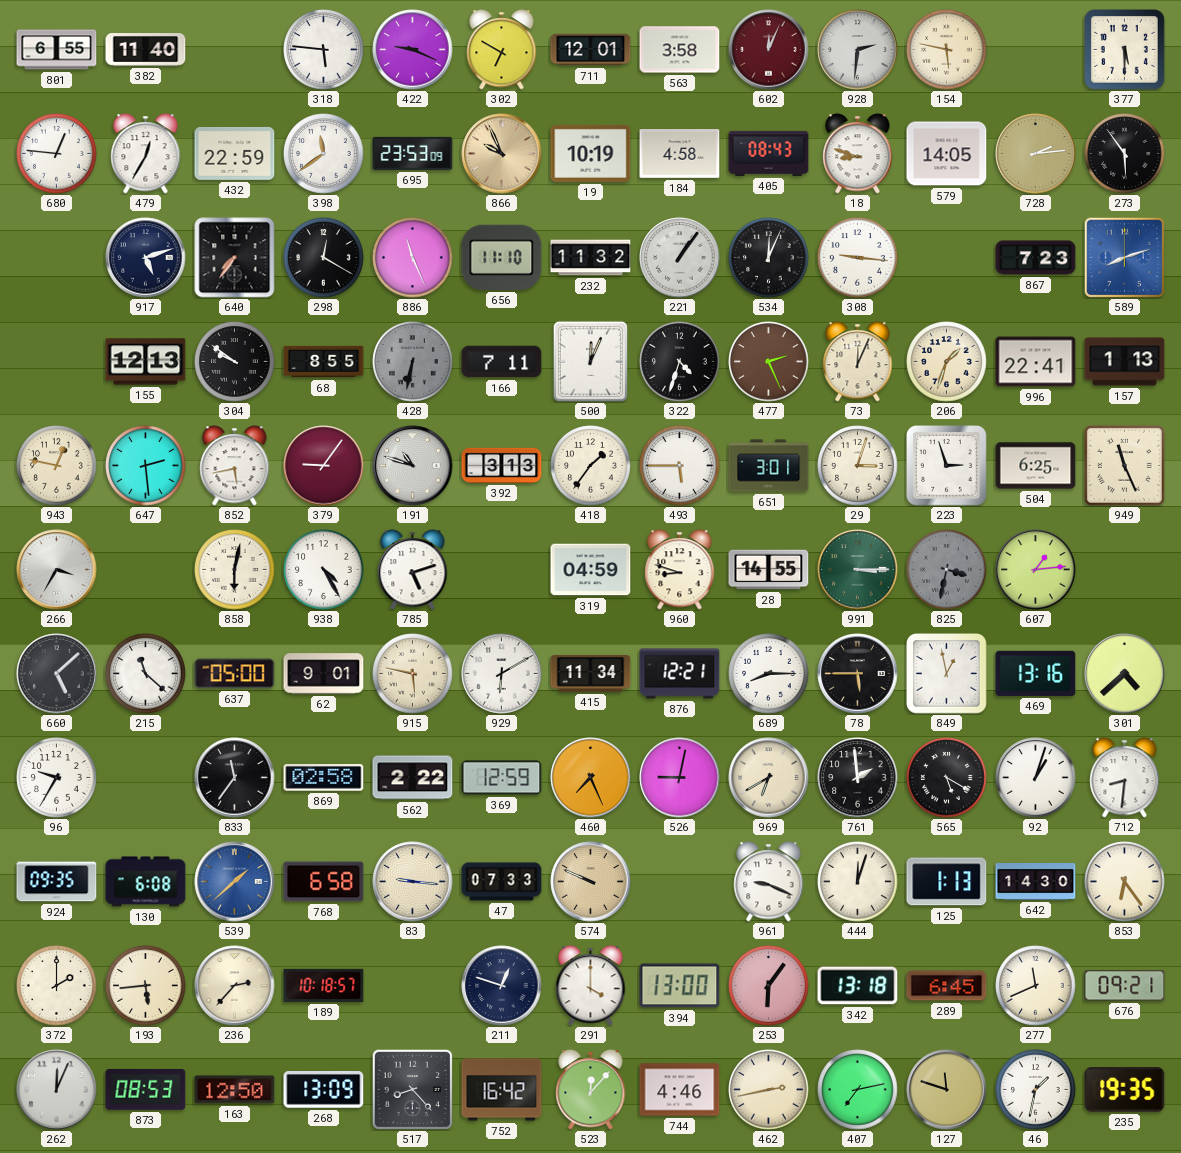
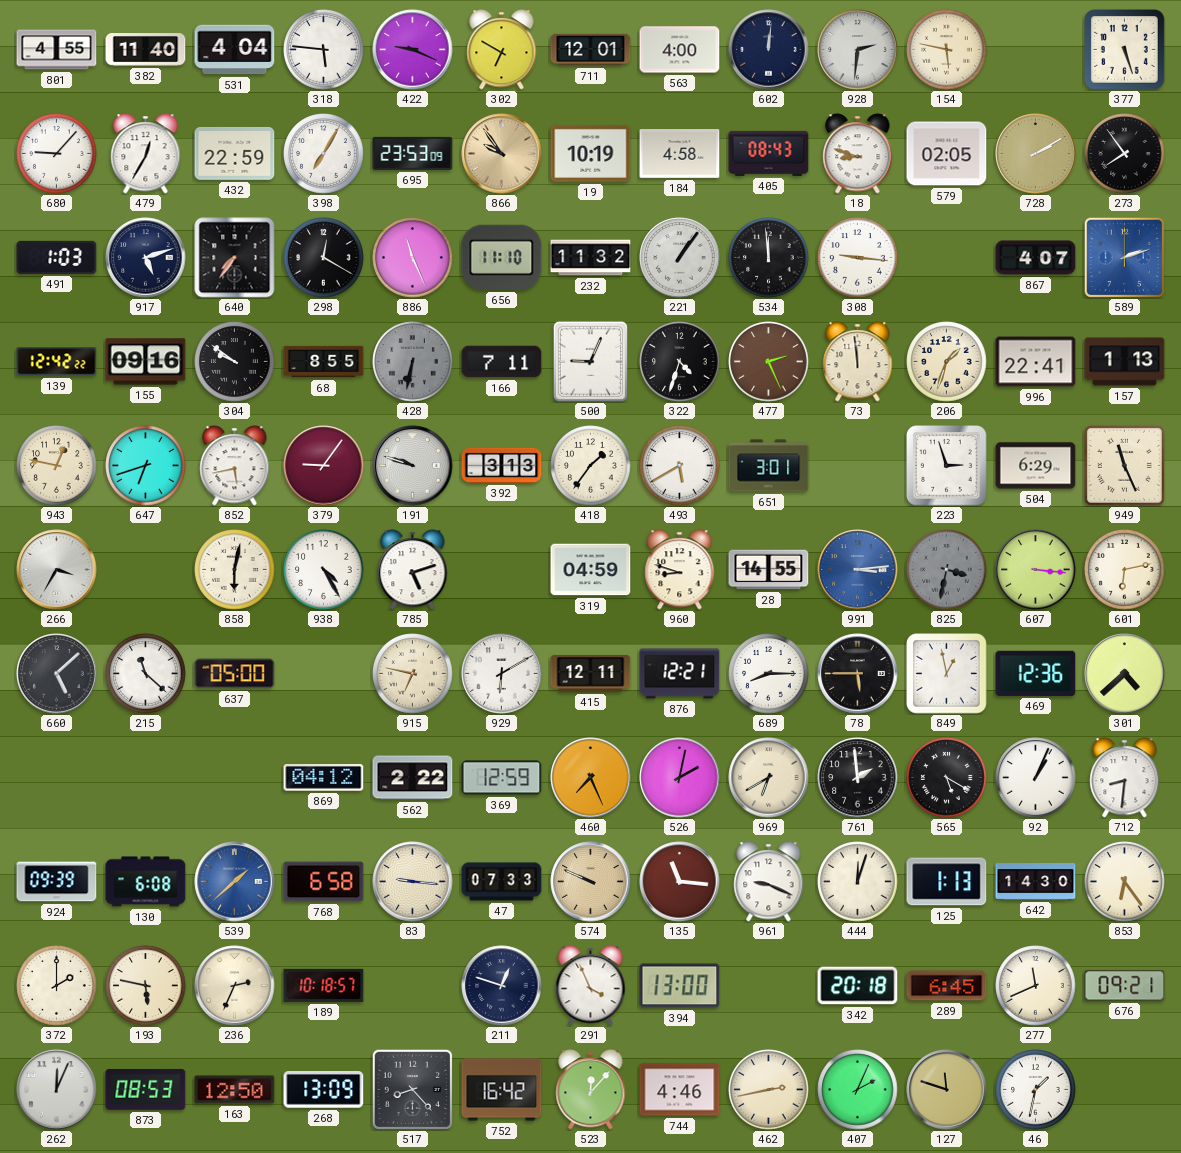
801: 6:55 -> 4:55 (57, 50)
531: none -> 4:04 (235, 50)
563: 3:58 -> 4:00 (680, 50)
602: 12:04 -> 12:01 (769, 50)
602 dial: burgundy -> navy (769, 50)
377: 5:30 -> 5:27 (1125, 50)
680: 12:46 -> 9:07 (57, 154)
398: 11:39 -> 7:05 (324, 154)
866: 9:56 -> 9:54 (502, 154)
579: 14:05 -> 02:05 (947, 154)
728: 2:14 -> 2:10 (1036, 154)
273: 5:54 -> 7:54 (1125, 154)
491: none -> 1:03 (57, 257)
534: 12:04 -> 11:59 (769, 258)
867: 7:23 -> 4:07 (1036, 258)
589: 8:12 -> 2:12 (1124, 257)
139: none -> 12:42 (57, 362)
155: 12:13 -> 09:16 (146, 362)
500: 12:04 -> 9:04 (590, 361)
73: 12:04 -> 11:59 (858, 362)
647: 2:29 -> 6:42 (146, 466)
191: 10:48 -> 9:48 (413, 466)
493: 5:45 -> 5:40 (680, 466)
29: 3:03 -> none (858, 466)
504: 6:25 -> 6:29 (1036, 466)
991: 3:15 -> 3:14 (858, 570)
991 dial: green -> blue (858, 570)
607: 1:14 -> 3:16 (1036, 570)
601: none -> 6:13 (1125, 570)
62: 9:01 -> none (324, 674)
915: 5:47 -> 6:47 (413, 674)
415: 11:34 -> 12:11 (591, 674)
469: 13:16 -> 12:36 (1036, 673)
96: 9:35 -> none (57, 778)
833: 11:36 -> none (235, 778)
869: 02:58 -> 04:12 (324, 778)
526: 9:02 -> 2:02 (680, 778)
92: 1:03 -> 1:04 (1036, 778)
924: 09:35 -> 09:39 (57, 882)
135: none -> 11:16 (680, 882)
193: 5:44 -> 5:47 (146, 986)
236: 2:37 -> 2:34 (235, 986)
291: 4:00 -> 3:56 (591, 986)
253: 6:06 -> none (769, 986)
342: 13:18 -> 20:18 (858, 986)
407: 7:13 -> 2:04 (858, 1090)
235: 19:35 -> none (1125, 1090)
